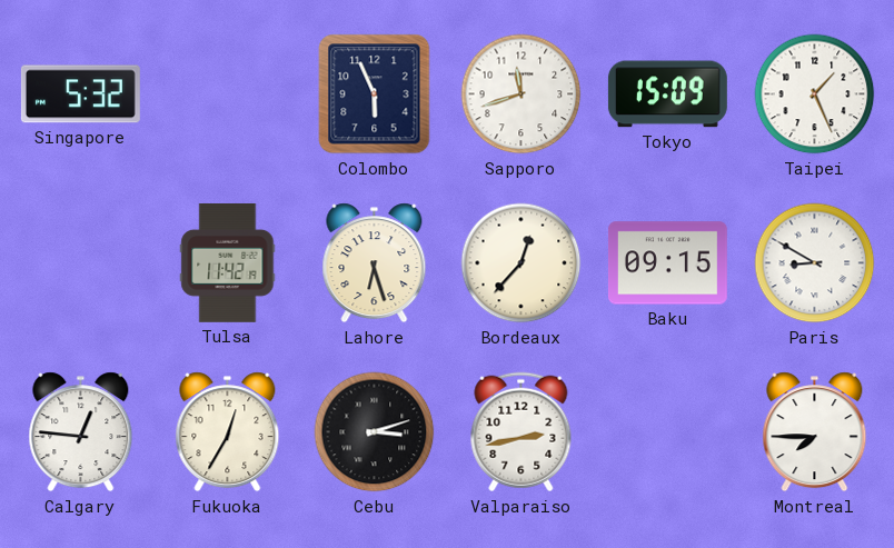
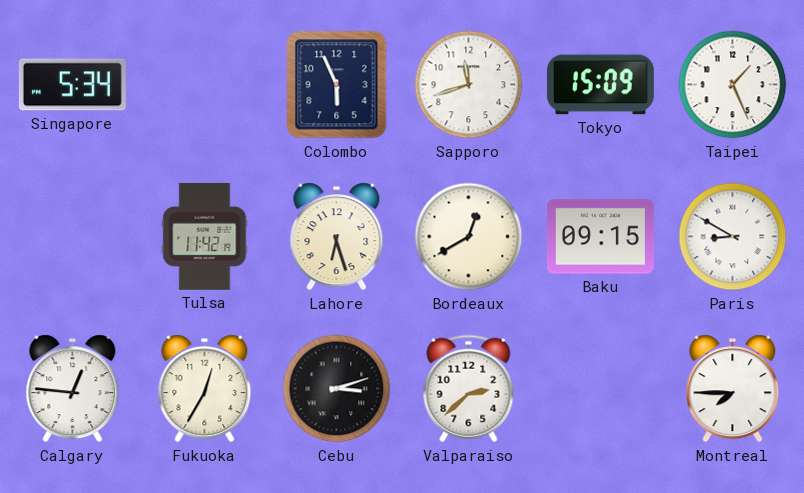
Singapore: 5:32 -> 5:34 (72, 85)
Bordeaux: 12:37 -> 12:40 (469, 237)
Valparaiso: 2:43 -> 2:38 (469, 389)
